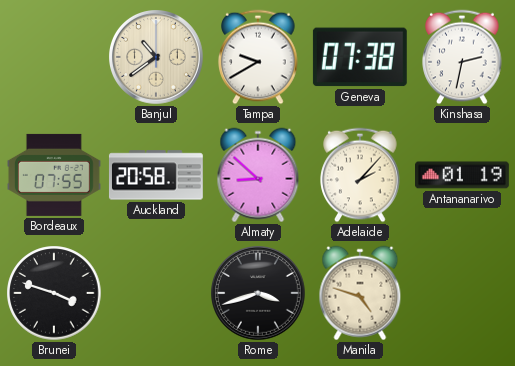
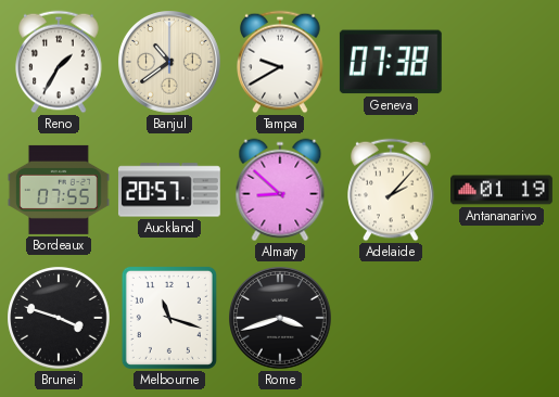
Reno: none -> 1:35 (59, 62)
Kinshasa: 2:32 -> none (462, 57)
Auckland: 20:58 -> 20:57 (169, 190)
Melbourne: none -> 11:18 (169, 318)
Manila: 4:48 -> none (360, 293)
